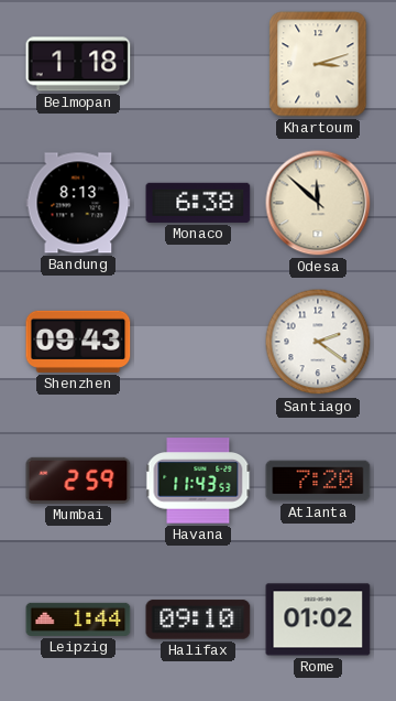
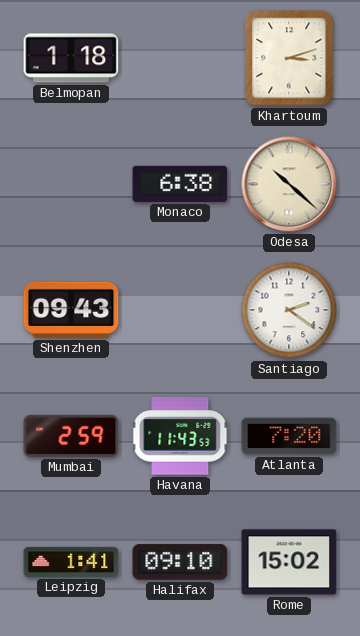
Bandung: 8:13 -> none (78, 203)
Odesa: 11:52 -> 10:22 (289, 184)
Leipzig: 1:44 -> 1:41 (71, 562)
Rome: 01:02 -> 15:02 (289, 562)
